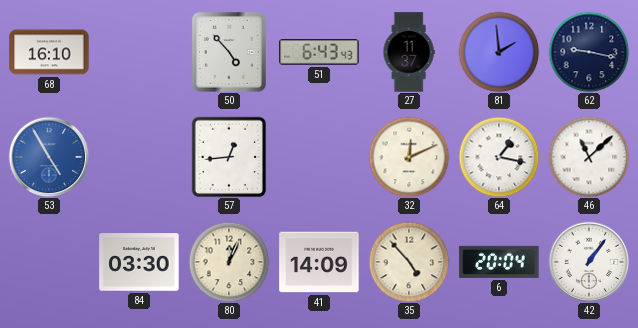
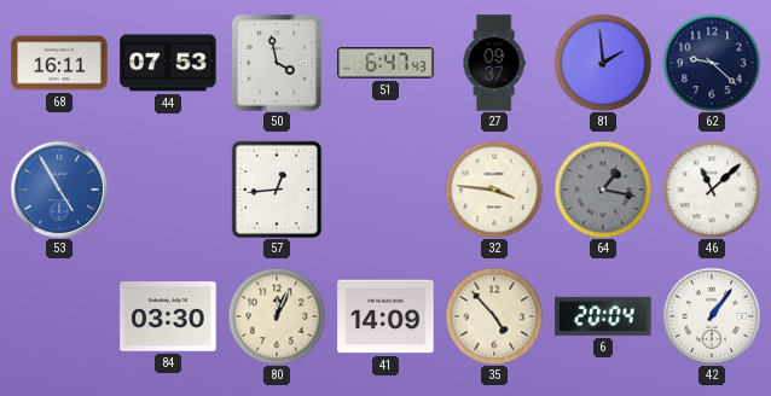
68: 16:10 -> 16:11 (59, 63)
44: none -> 07:53 (168, 63)
50: 4:53 -> 3:58 (277, 63)
51: 6:43 -> 6:47 (385, 63)
27: 11:37 -> 09:37 (494, 63)
62: 9:17 -> 9:22 (712, 63)
32: 12:11 -> 3:46 (494, 190)
64 dial: white -> grey (603, 190)
